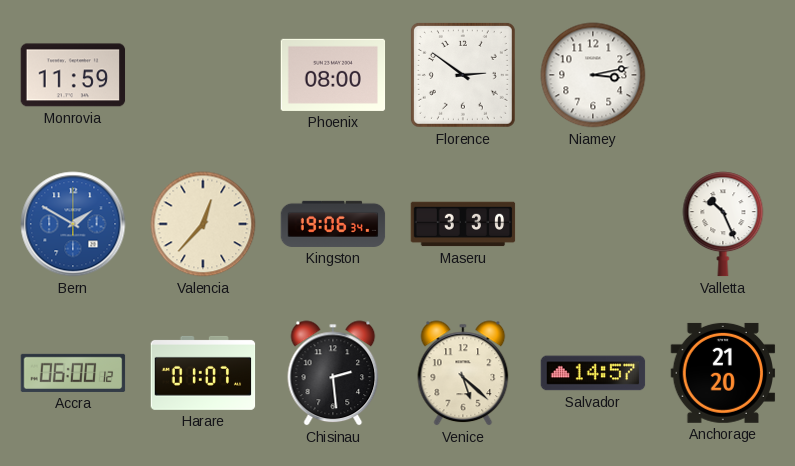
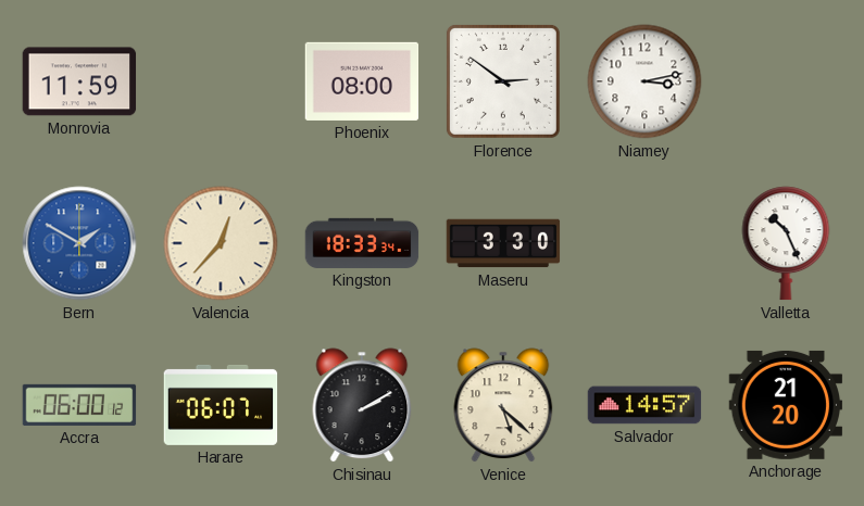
Kingston: 19:06 -> 18:33 (362, 243)
Harare: 01:07 -> 06:07 (221, 405)
Chisinau: 2:29 -> 2:10 (362, 405)
